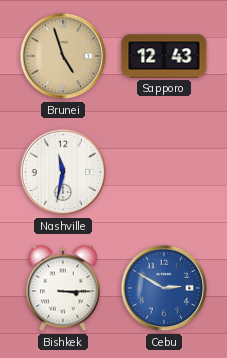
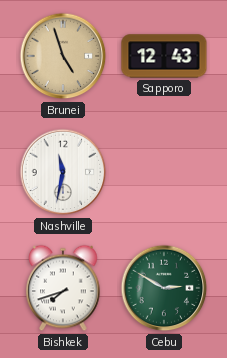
Bishkek: 3:15 -> 7:42 (63, 288)
Cebu dial: blue -> green (164, 288)
